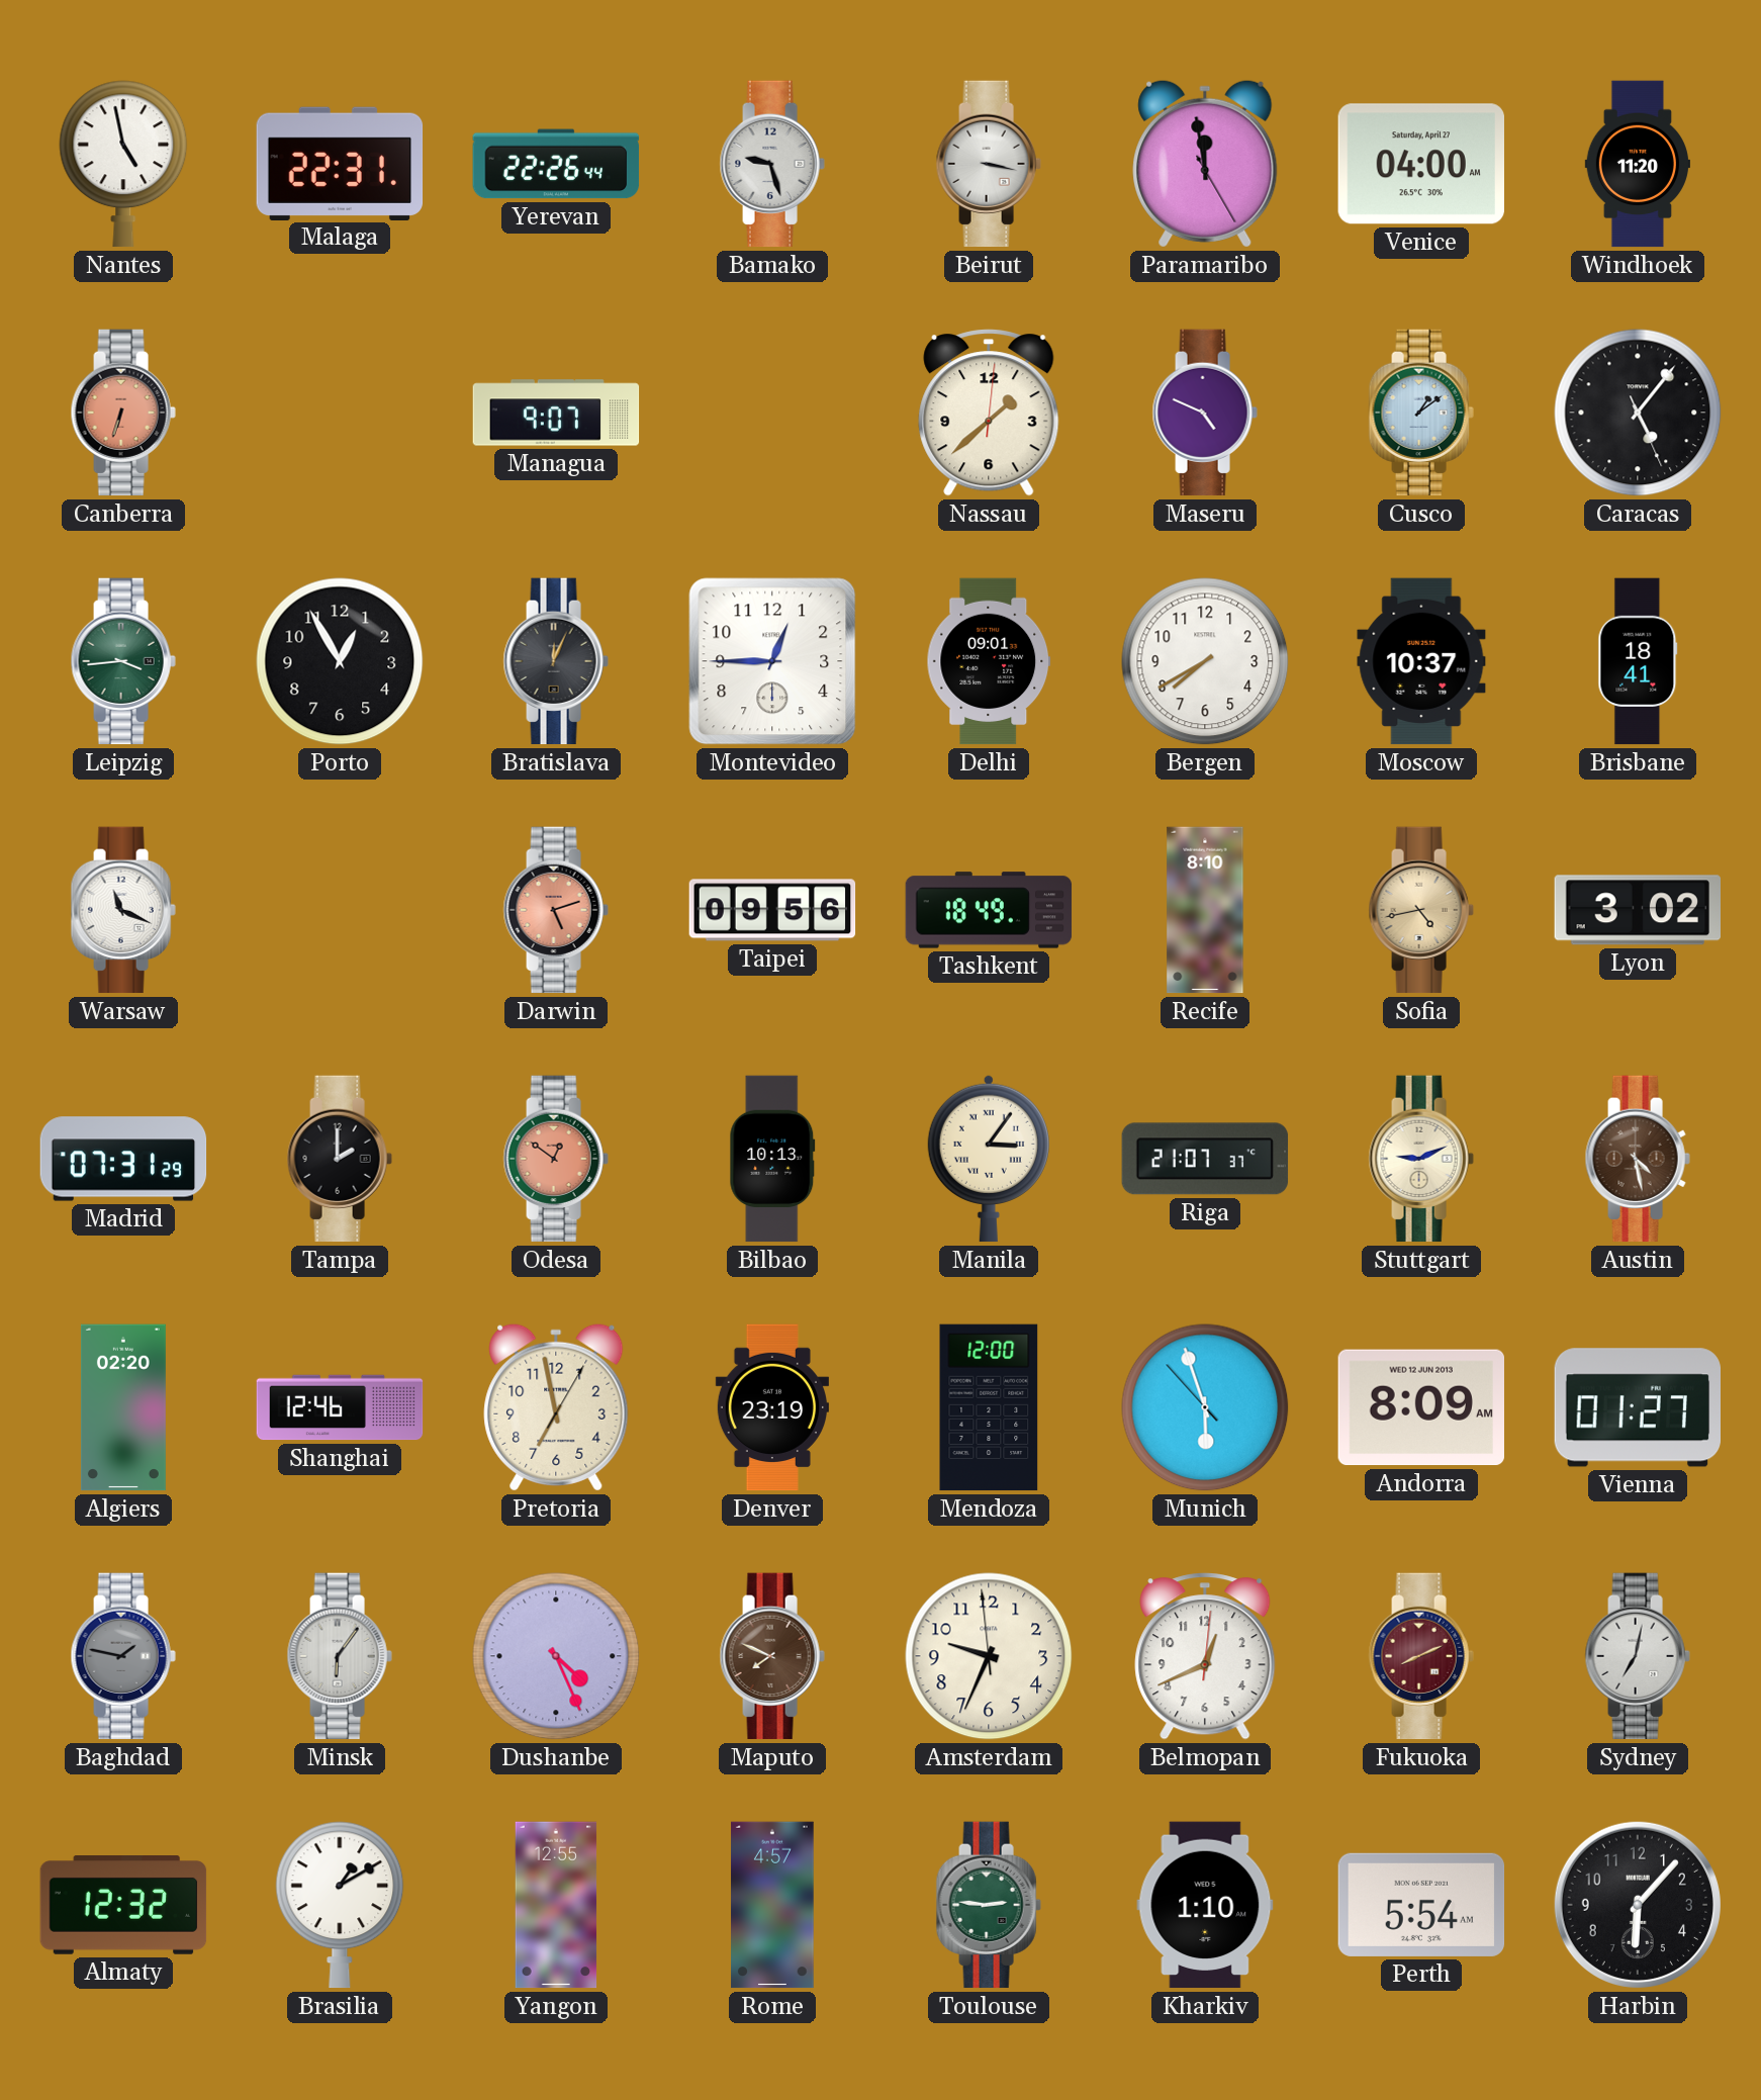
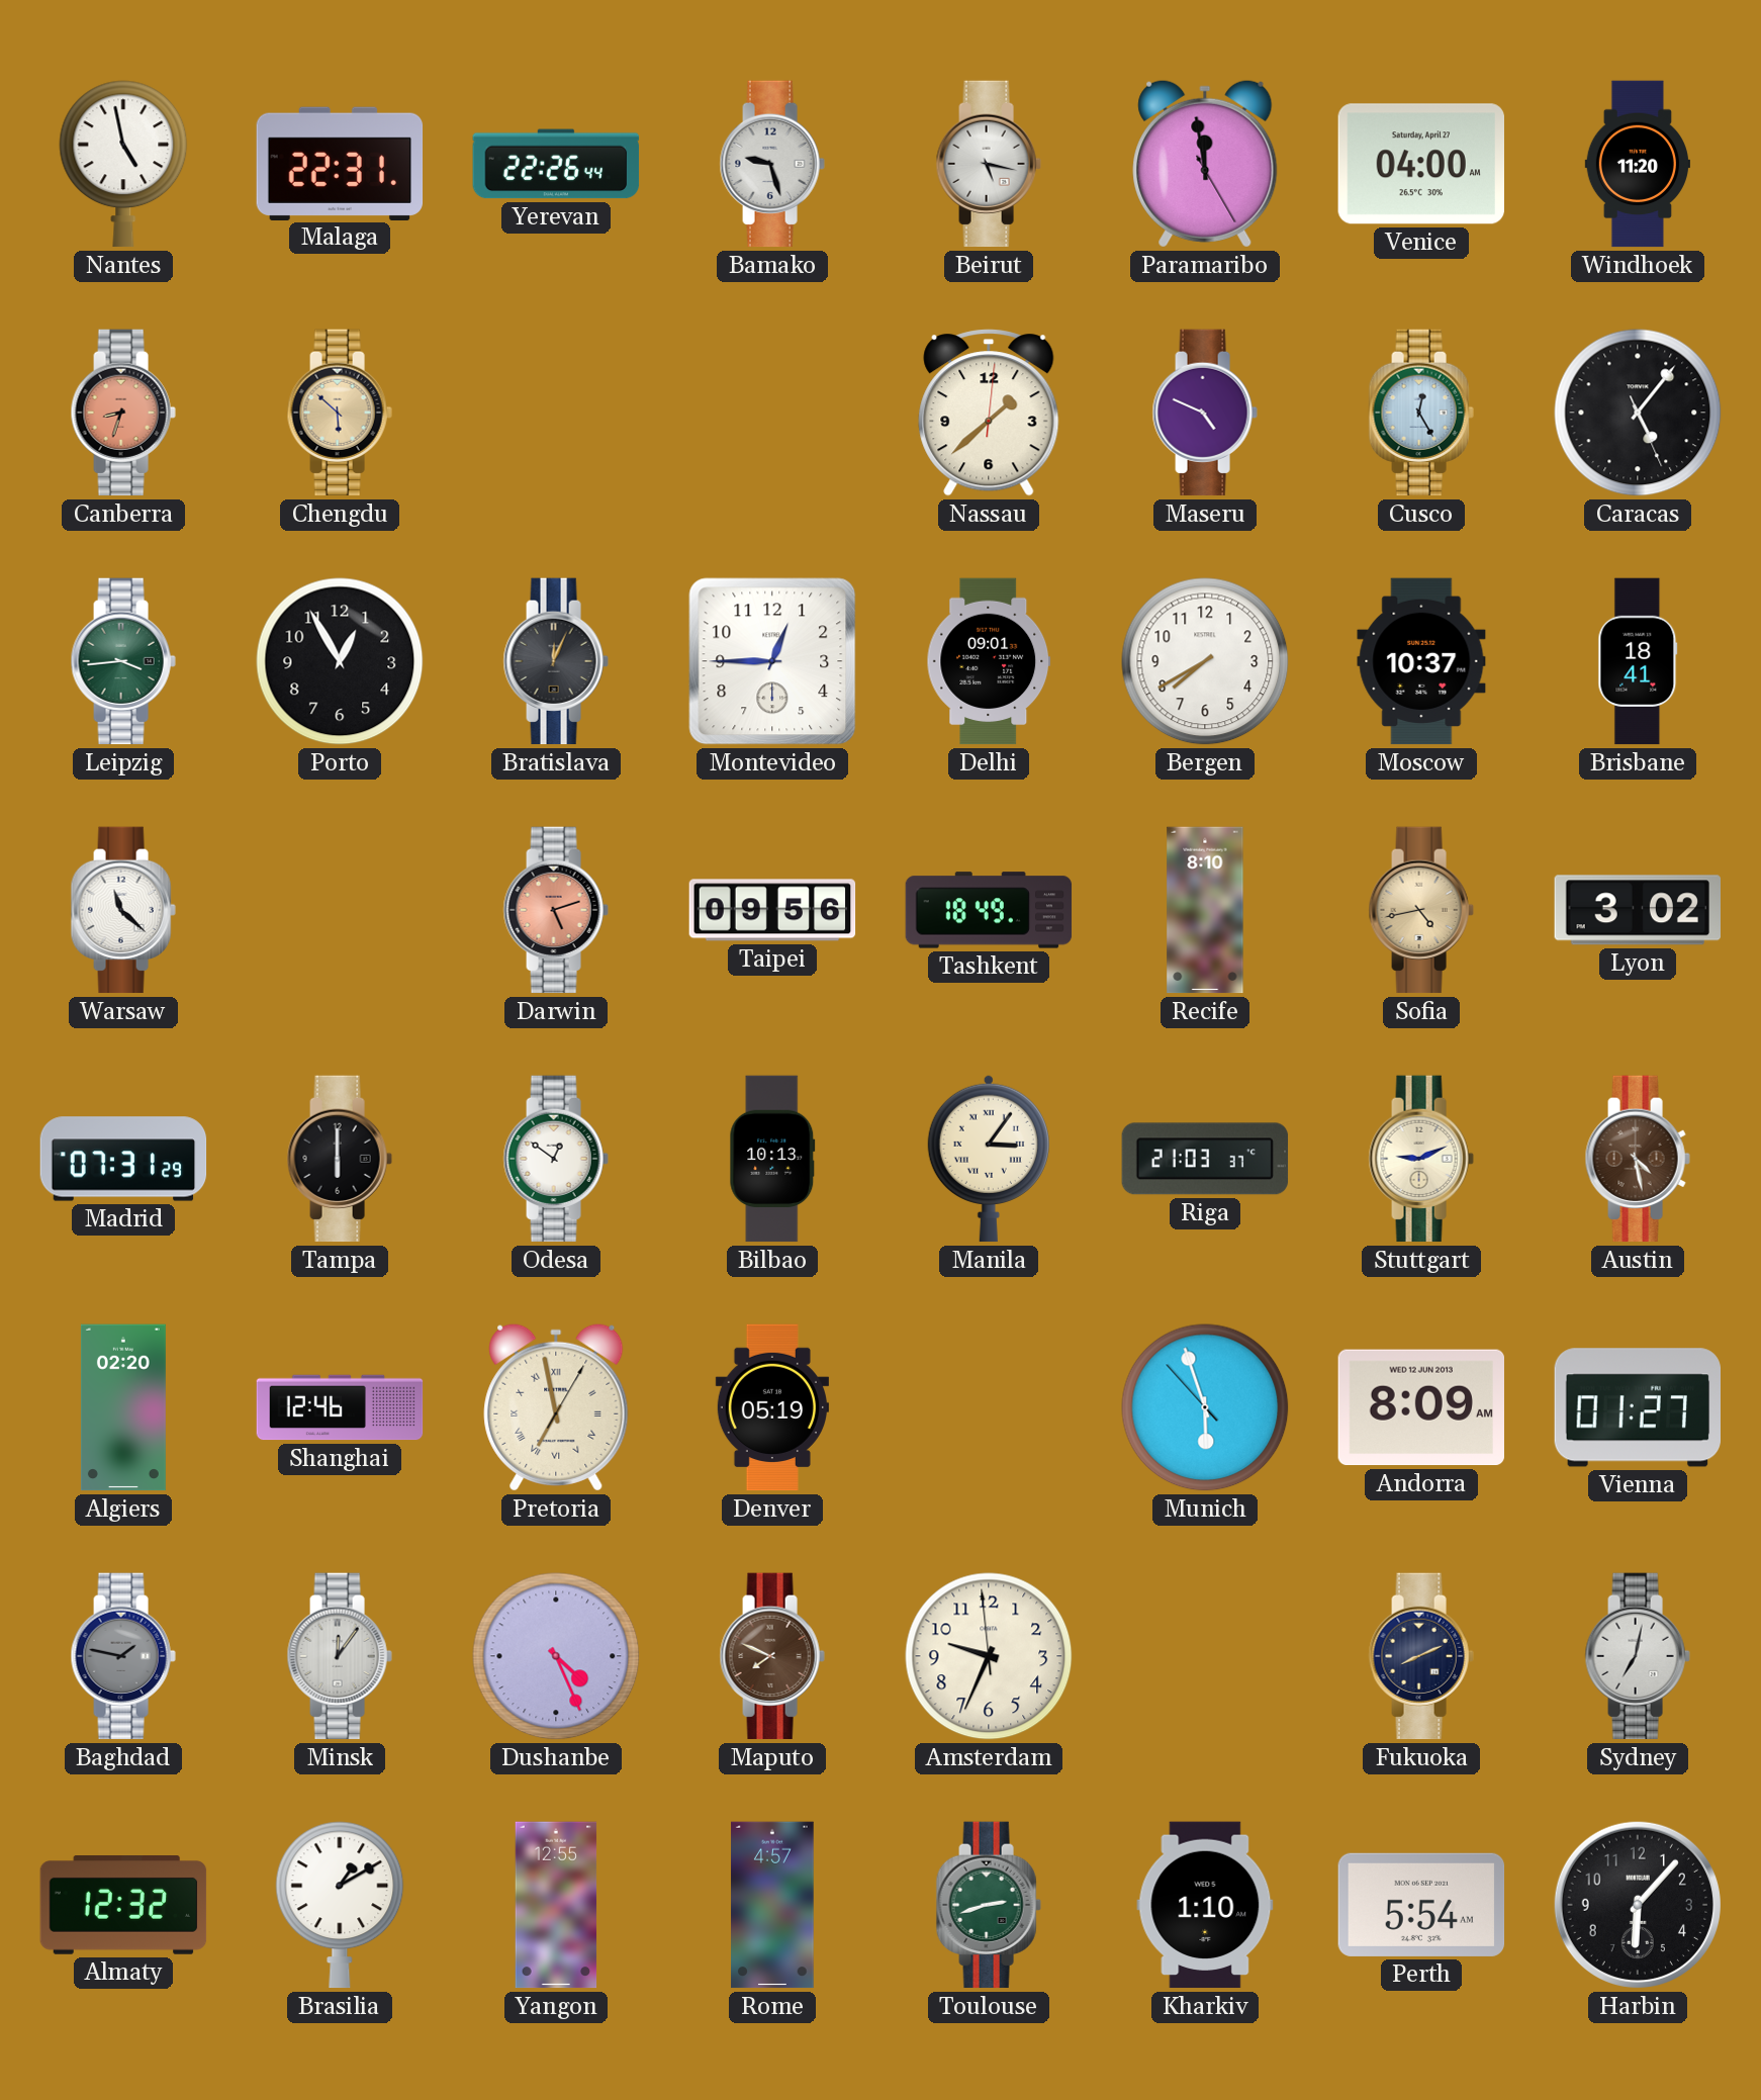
Beirut: 3:17 -> 5:17 (989, 164)
Canberra: 6:33 -> 8:33 (123, 413)
Chengdu: none -> 5:52 (340, 413)
Managua: 9:07 -> none (556, 413)
Cusco: 1:09 -> 12:25 (1421, 413)
Warsaw: 11:19 -> 11:22 (123, 910)
Tampa: 2:00 -> 6:00 (340, 1159)
Odesa dial: salmon -> white (556, 1159)
Riga: 21:07 -> 21:03 (1205, 1159)
Pretoria numerals: Arabic -> Roman (556, 1407)
Denver: 23:19 -> 05:19 (772, 1407)
Mendoza: 12:00 -> none (989, 1407)
Minsk: 6:06 -> 12:06 (340, 1656)
Belmopan: 12:41 -> none (1205, 1656)
Fukuoka dial: burgundy -> navy (1421, 1656)
Toulouse: 2:46 -> 2:42 (989, 1905)
